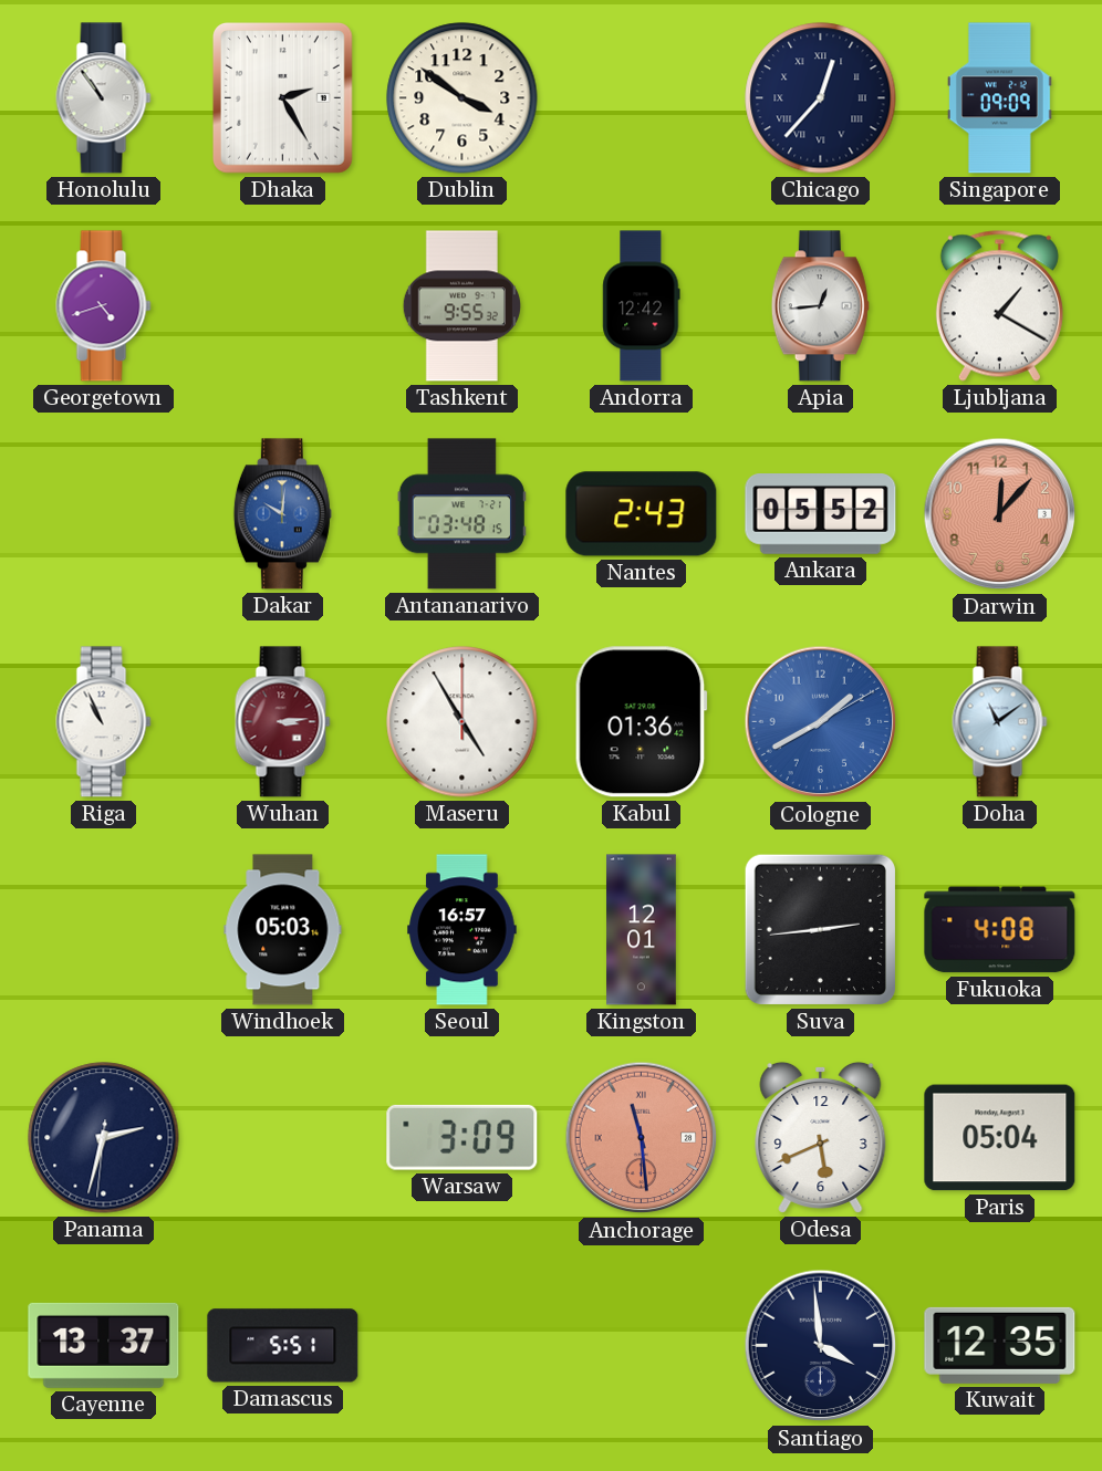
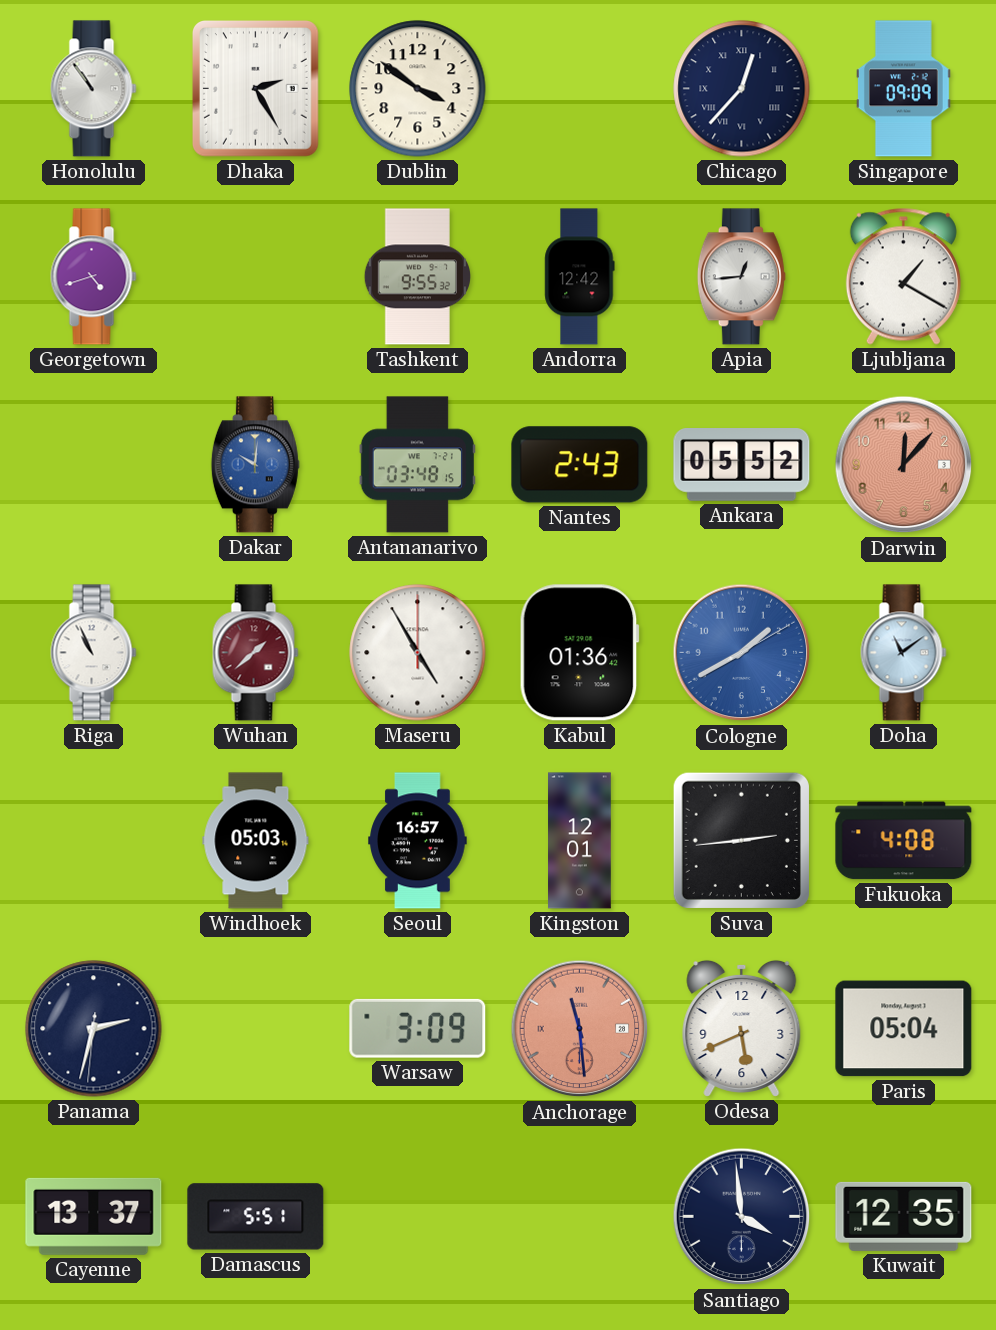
Wuhan: 3:14 -> 1:38 (256, 653)
